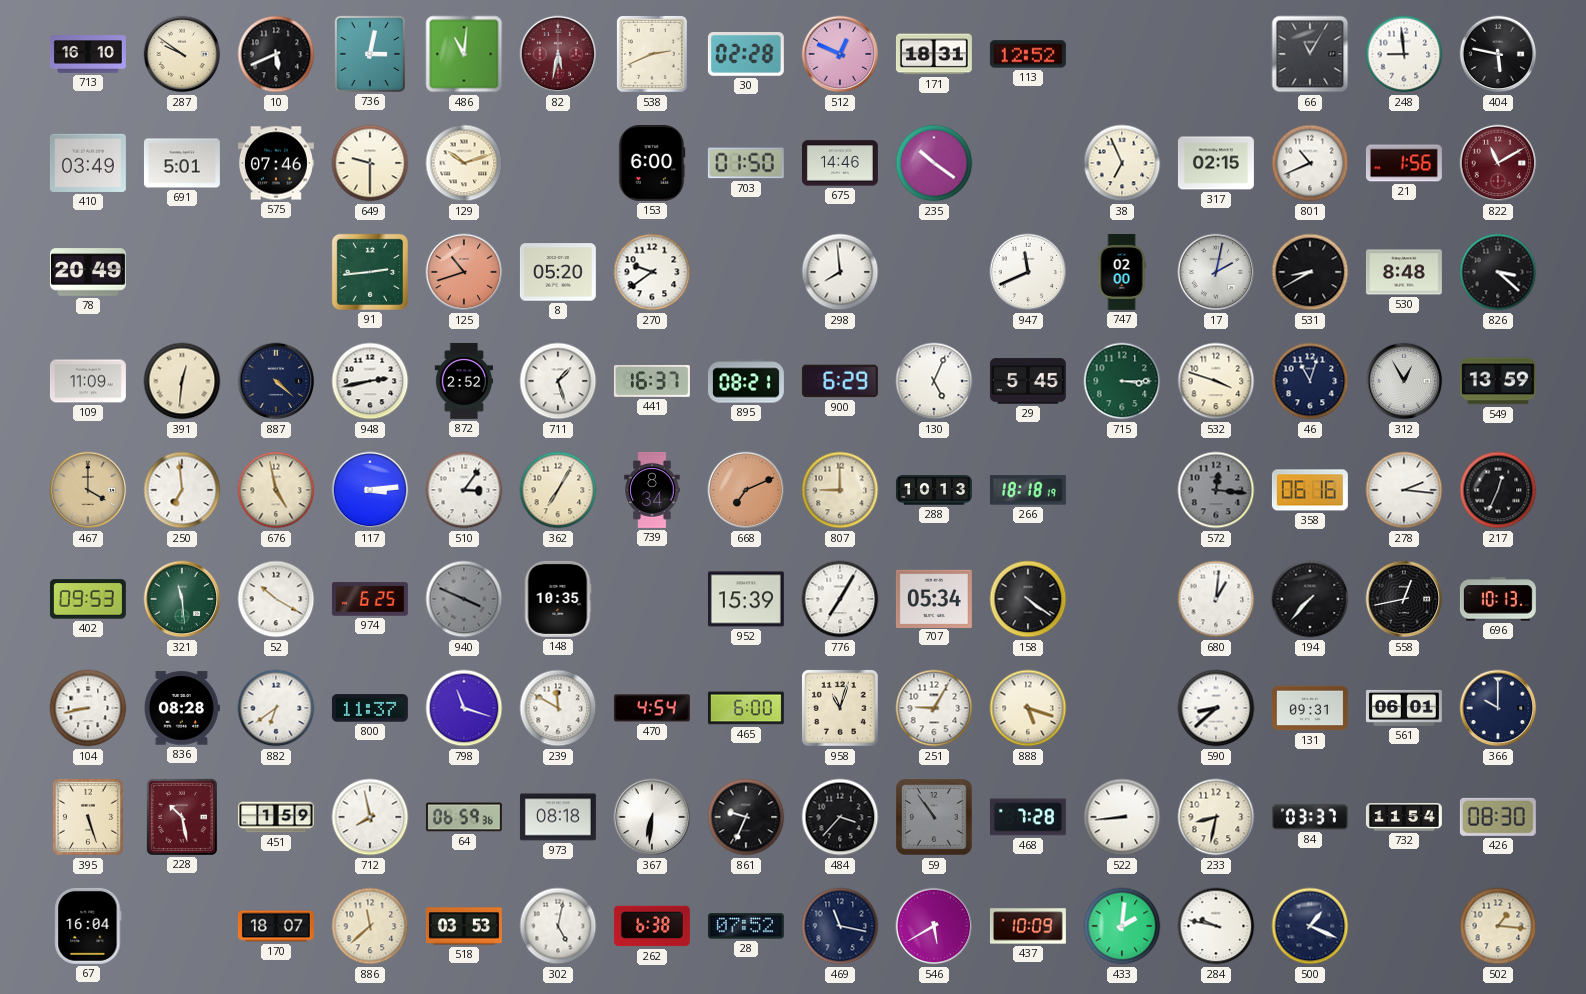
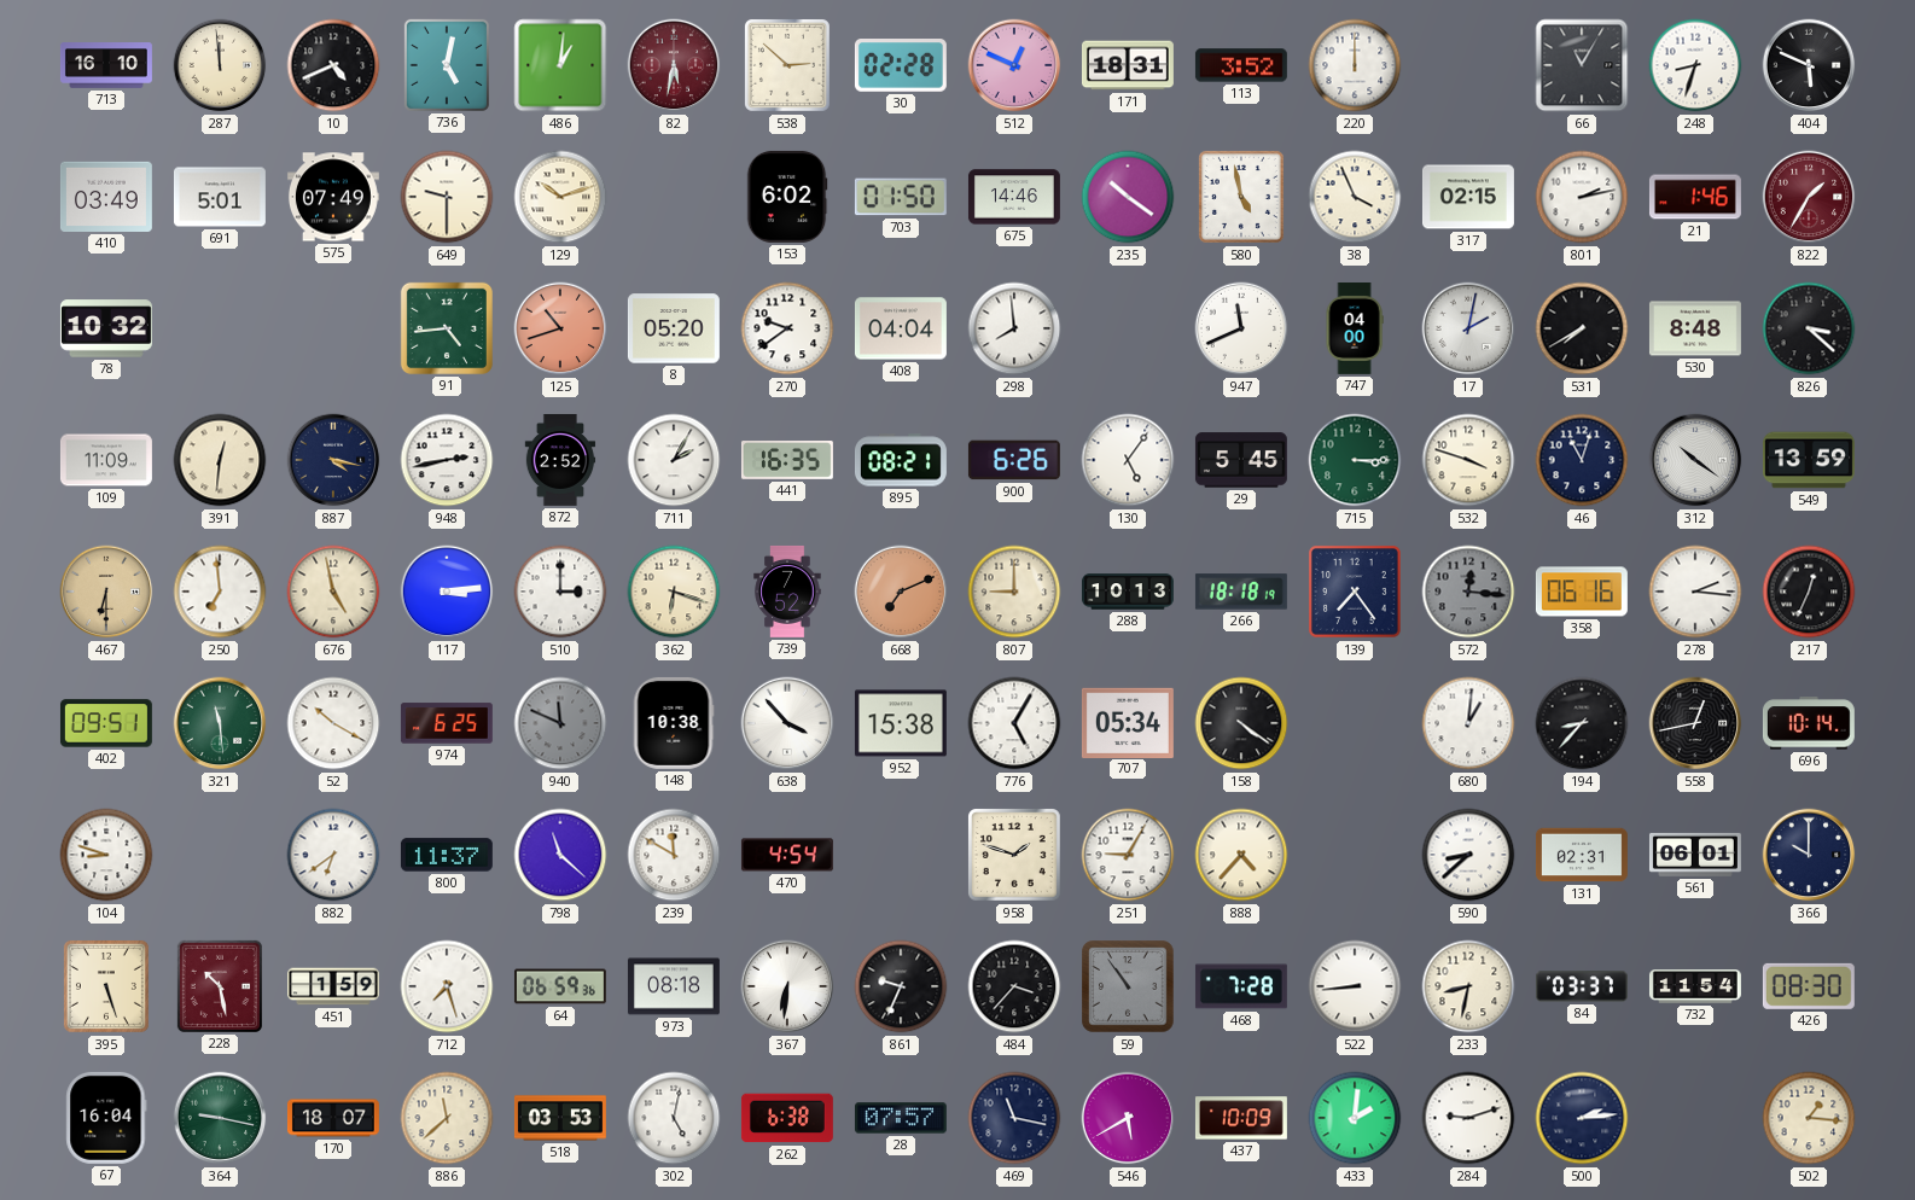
287: 9:51 -> 11:59 (220, 65)
10: 5:41 -> 4:41 (333, 65)
736: 3:02 -> 5:02 (447, 65)
486: 11:01 -> 1:01 (560, 65)
538: 2:41 -> 2:52 (787, 65)
113: 12:52 -> 3:52 (1241, 65)
220: none -> 12:00 (1355, 65)
248: 8:59 -> 8:33 (1695, 65)
404: 5:47 -> 5:49 (1809, 65)
575: 07:46 -> 07:49 (333, 197)
153: 6:00 -> 6:02 (787, 197)
580: none -> 4:58 (1241, 197)
38: 6:56 -> 3:56 (1355, 197)
801: 10:41 -> 2:13 (1582, 197)
21: 1:56 -> 1:46 (1695, 197)
822: 11:10 -> 1:35 (1809, 197)
78: 20:49 -> 10:32 (106, 328)
91: 2:44 -> 4:44 (447, 328)
408: none -> 04:04 (901, 328)
747: 02:00 -> 04:00 (1355, 330)
531: 8:40 -> 7:40 (1582, 328)
887: 4:22 -> 4:17 (333, 460)
711: 1:27 -> 2:05 (674, 460)
441: 16:37 -> 16:35 (787, 461)
900: 6:29 -> 6:26 (1014, 460)
130: 5:04 -> 5:06 (1128, 460)
312: 12:55 -> 10:21 (1695, 460)
467: 4:00 -> 6:30 (106, 592)
510: 3:06 -> 3:00 (560, 592)
362: 7:05 -> 6:18 (674, 592)
739: 8:34 -> 7:52 (787, 592)
139: none -> 7:24 (1356, 593)
402: 09:53 -> 09:51 (106, 723)
940: 3:49 -> 11:49 (560, 723)
148: 10:35 -> 10:38 (674, 723)
638: none -> 3:53 (787, 723)
952: 15:39 -> 15:38 (901, 723)
776: 7:05 -> 5:05 (1014, 723)
194: 7:37 -> 8:37 (1582, 723)
696: 10:13 -> 10:14 (1809, 723)
104: 8:43 -> 8:48 (106, 855)
836: 08:28 -> none (182, 708)
798: 11:18 -> 11:22 (560, 855)
465: 6:00 -> none (746, 708)
958: 11:03 -> 1:48 (1015, 856)
888: 5:18 -> 4:37 (1241, 855)
131: 09:31 -> 02:31 (1582, 855)
712: 7:58 -> 7:27 (447, 986)
364: none -> 9:17 (220, 1118)
28: 07:52 -> 07:57 (901, 1118)
284: 9:47 -> 9:12 (1468, 1118)
500: 1:19 -> 2:14 (1582, 1118)
